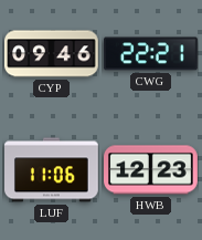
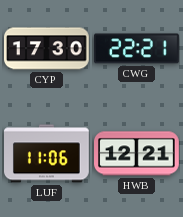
CYP: 09:46 -> 17:30 (47, 49)
HWB: 12:23 -> 12:21 (137, 154)
